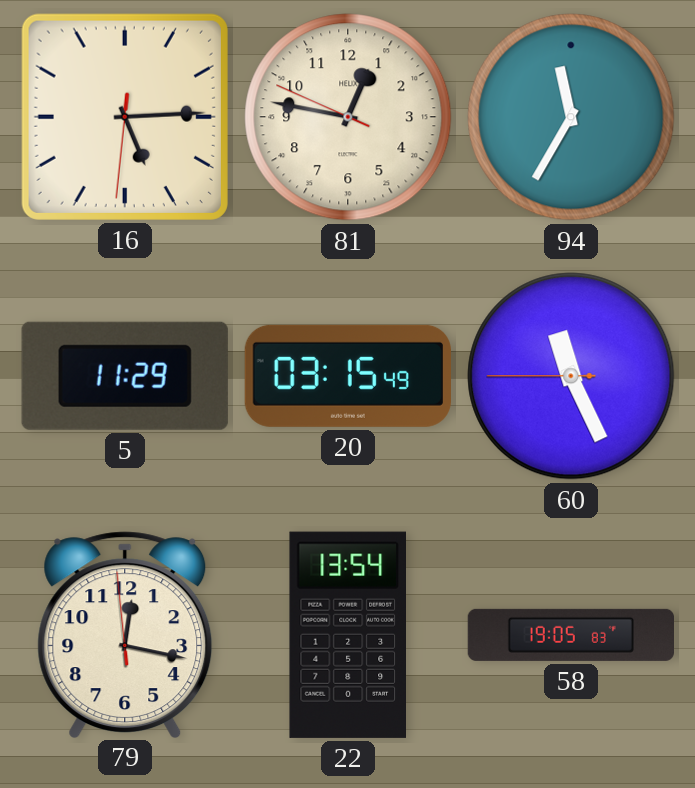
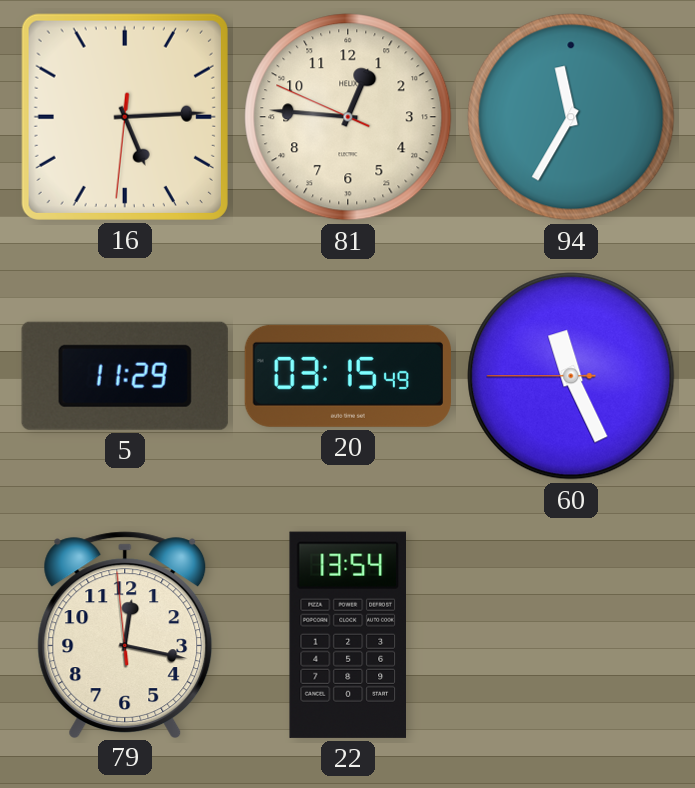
81: 12:46 -> 12:45 (348, 117)
58: 19:05 -> none (570, 635)
